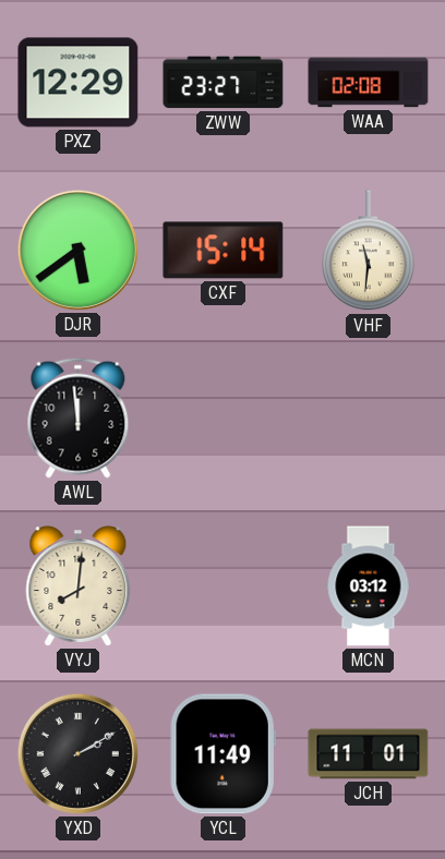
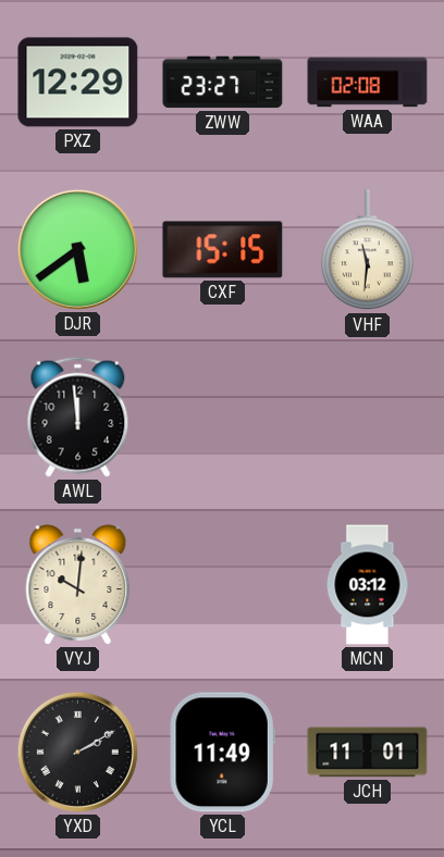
CXF: 15:14 -> 15:15 (223, 250)
VYJ: 8:01 -> 10:01 (78, 585)
